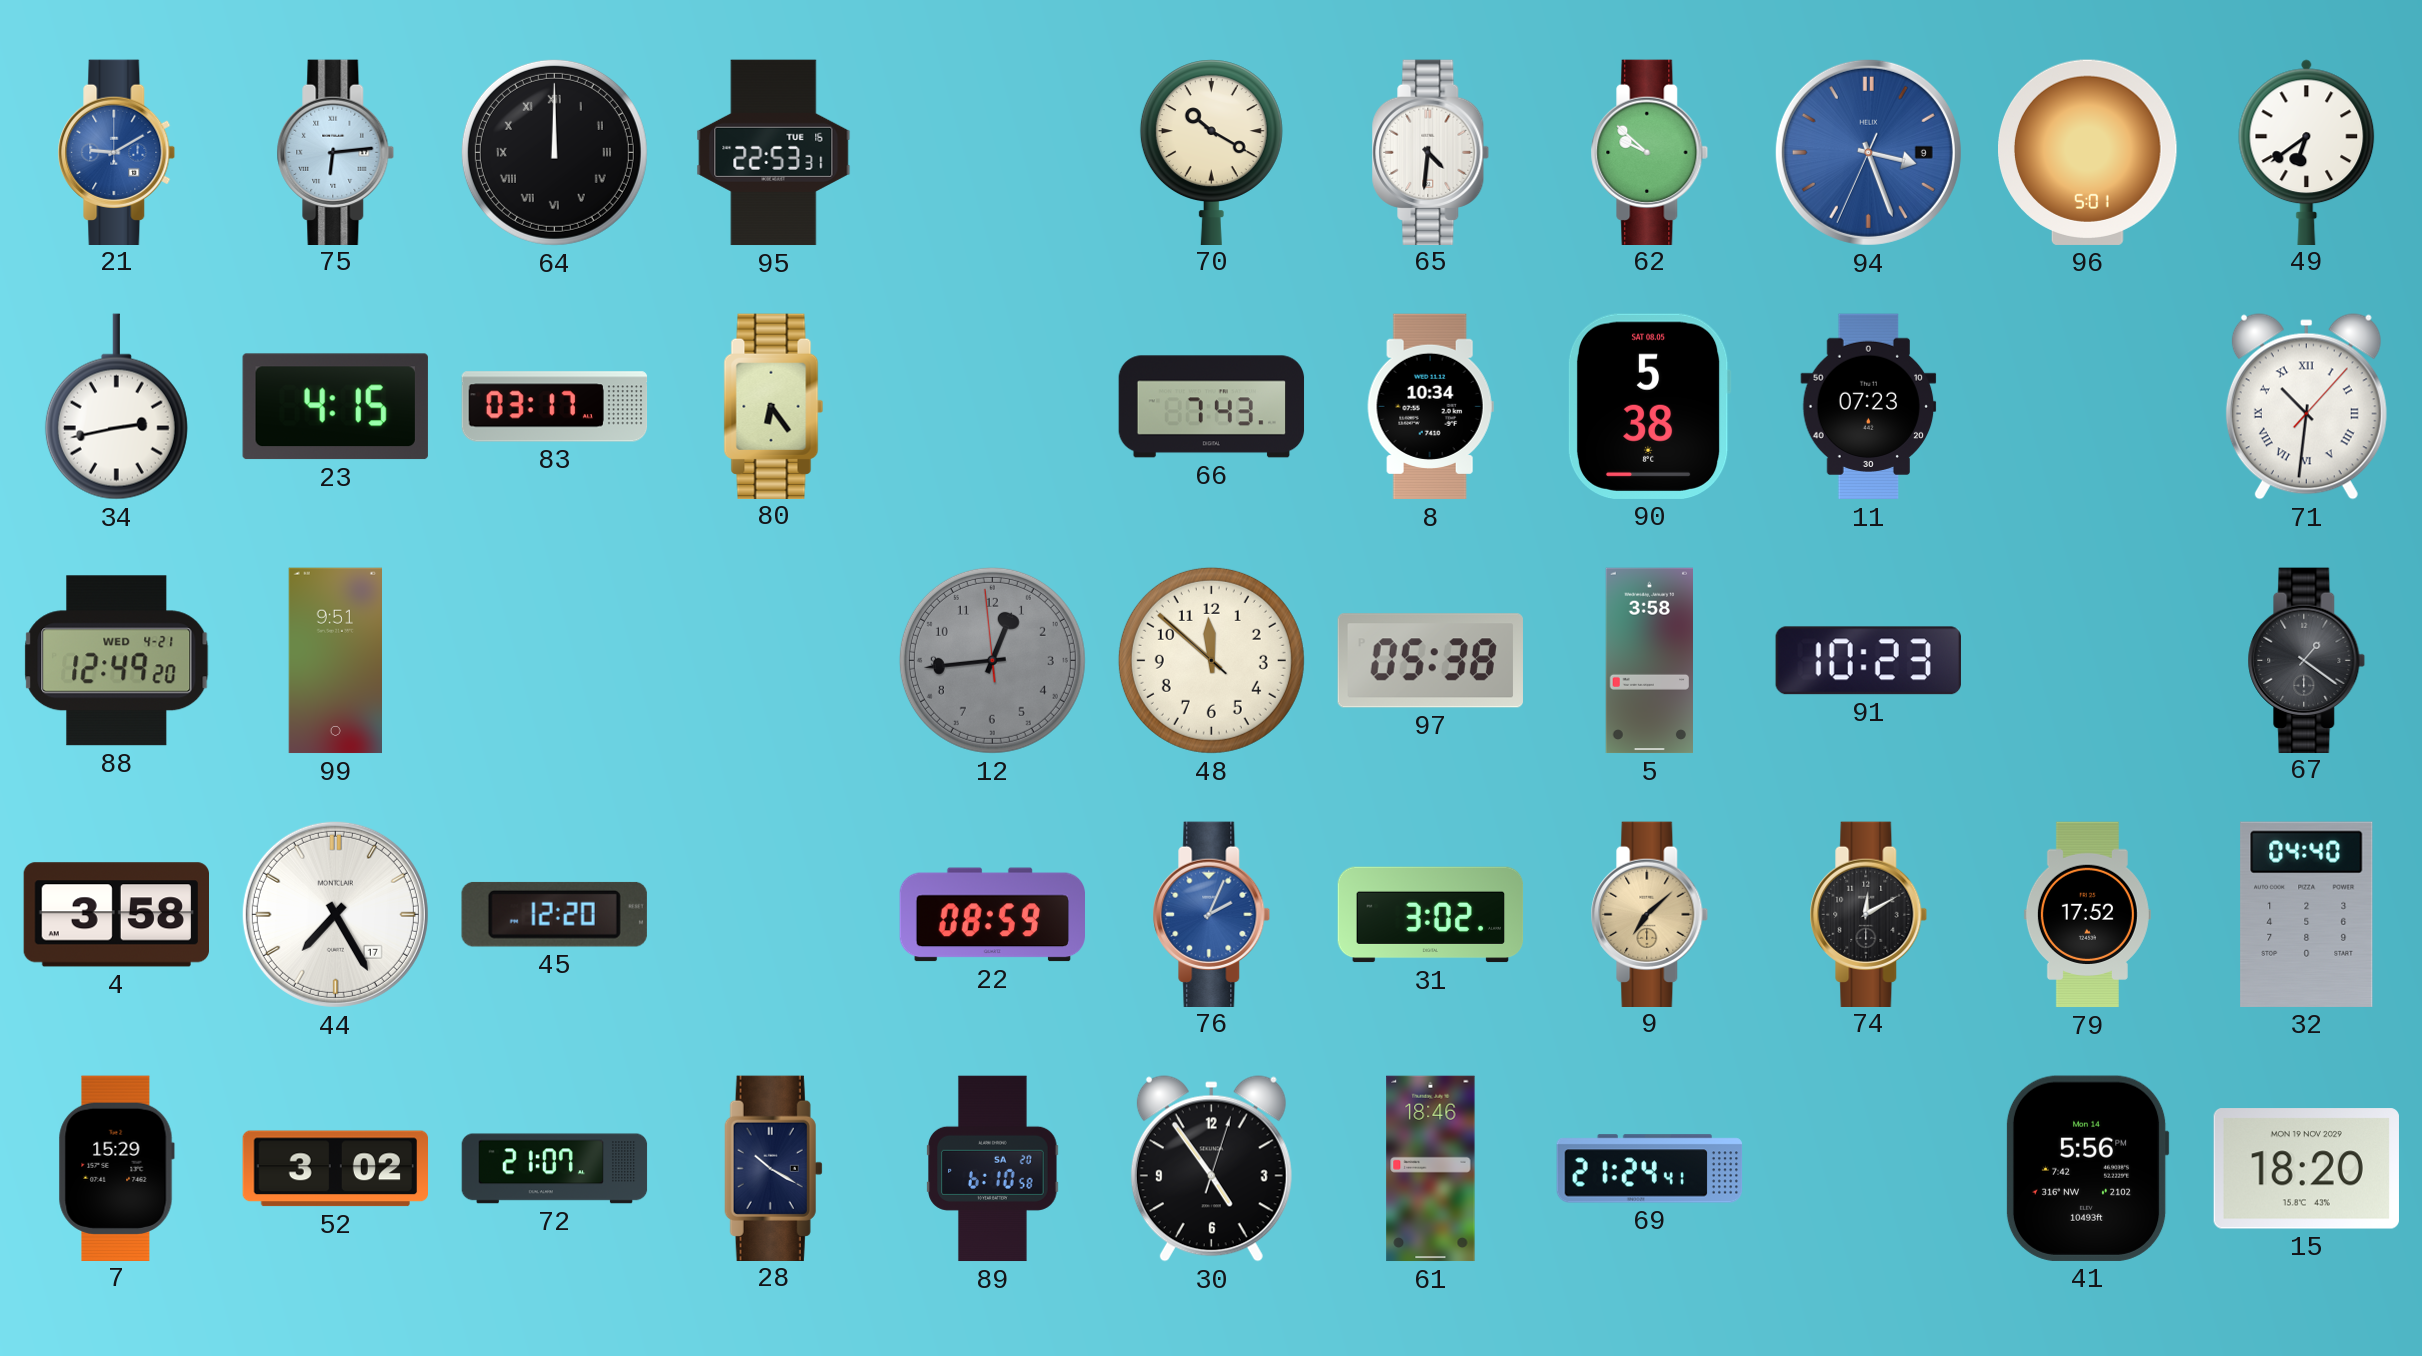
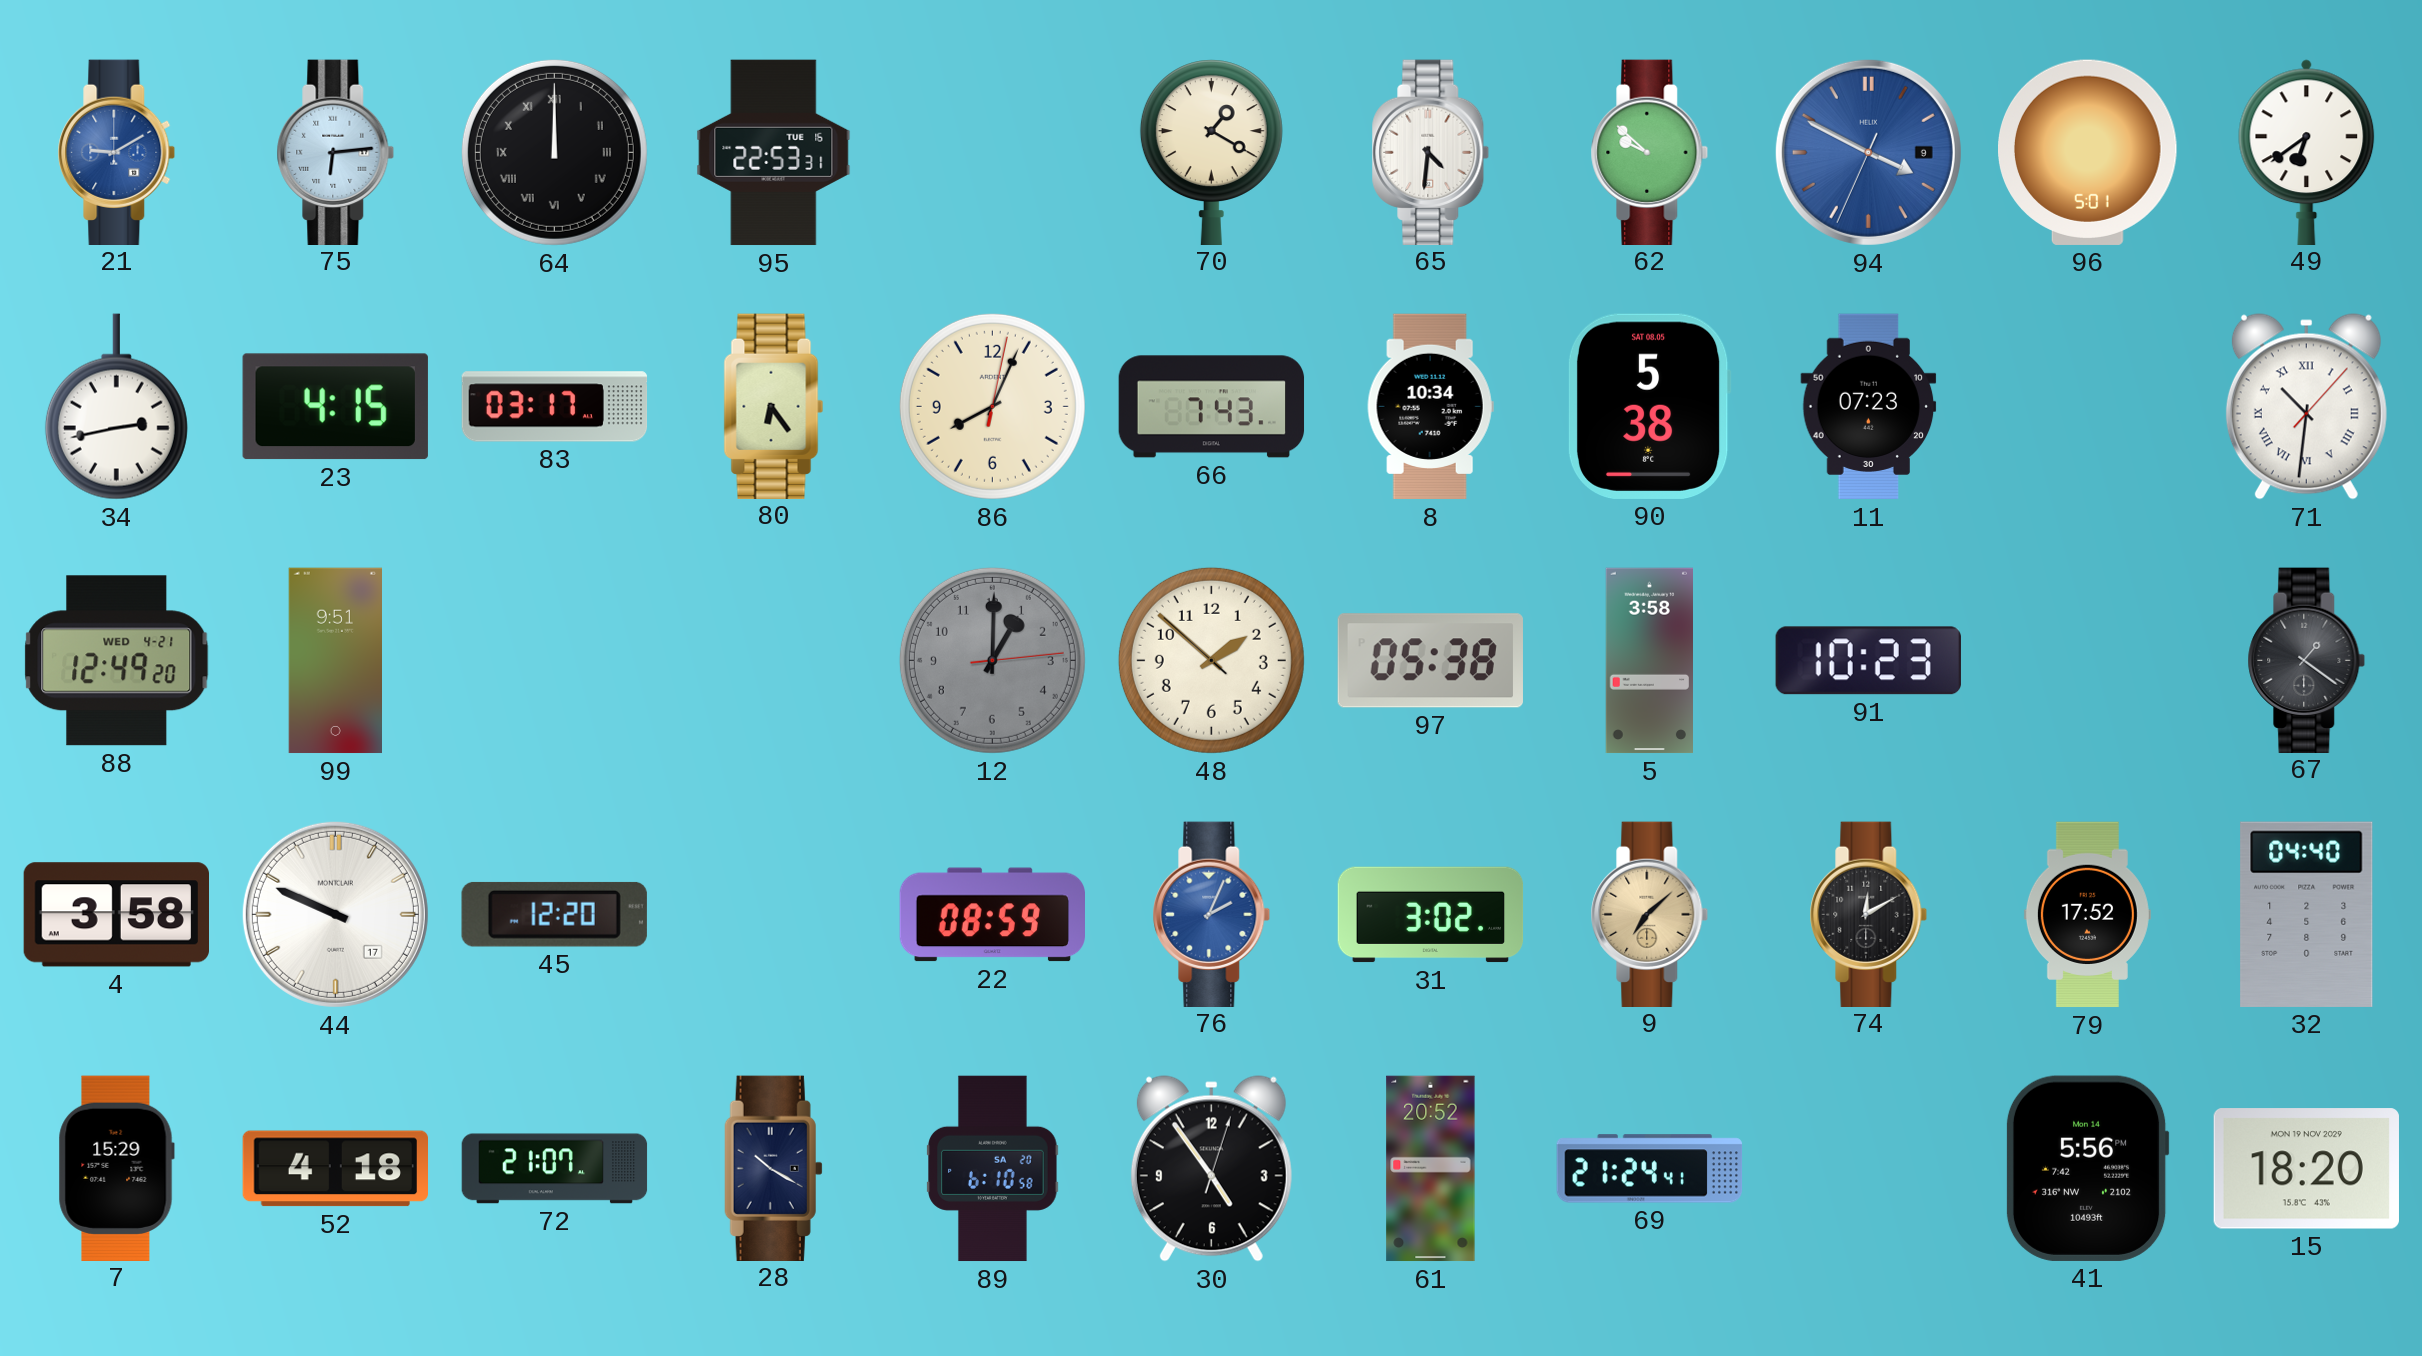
70: 10:20 -> 1:20 (1211, 152)
94: 3:26 -> 3:49 (1868, 152)
86: none -> 8:04 (992, 406)
12: 12:43 -> 1:00 (992, 660)
48: 11:51 -> 1:51 (1211, 660)
44: 7:25 -> 9:49 (335, 914)
52: 3:02 -> 4:18 (335, 1169)
61: 18:46 -> 20:52 (1431, 1169)
